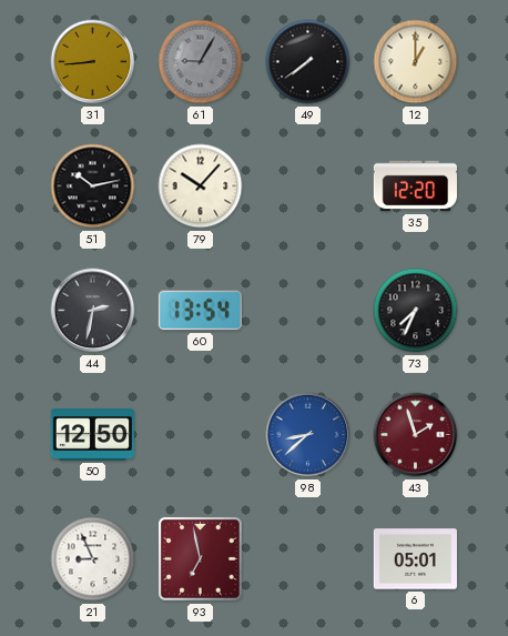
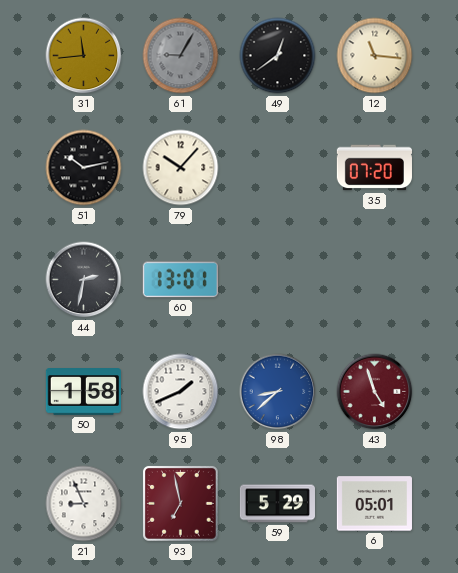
31: 8:44 -> 11:44 (84, 56)
49: 7:39 -> 12:39 (278, 56)
12: 1:00 -> 11:16 (375, 56)
35: 12:20 -> 07:20 (374, 168)
60: 13:54 -> 13:01 (180, 280)
73: 7:34 -> none (416, 311)
50: 12:50 -> 1:58 (83, 392)
95: none -> 1:41 (181, 392)
43: 1:57 -> 4:57 (375, 392)
59: none -> 5:29 (277, 504)
